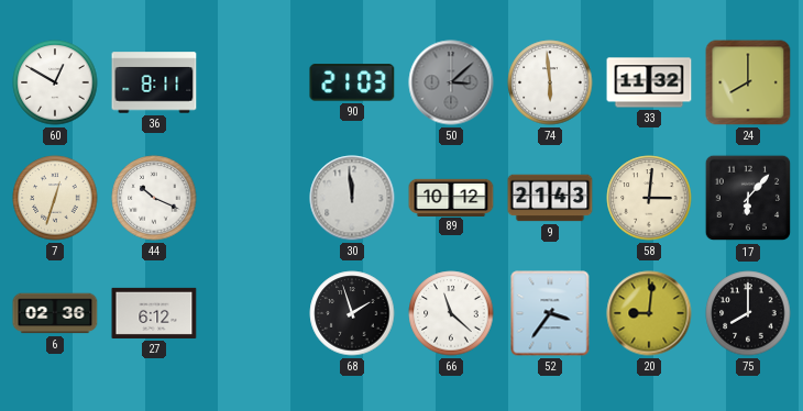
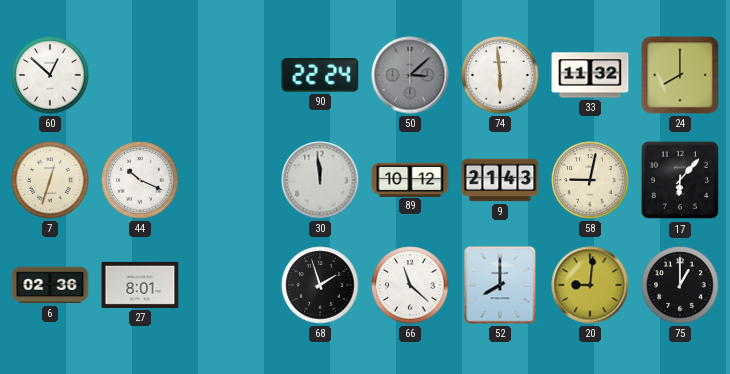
60: 12:50 -> 12:52 (50, 75)
36: 8:11 -> none (154, 82)
90: 21:03 -> 22:24 (320, 75)
58: 3:01 -> 9:02 (590, 180)
27: 6:12 -> 8:01 (140, 285)
52: 3:36 -> 8:00 (500, 285)
75: 8:00 -> 1:00 (680, 285)
